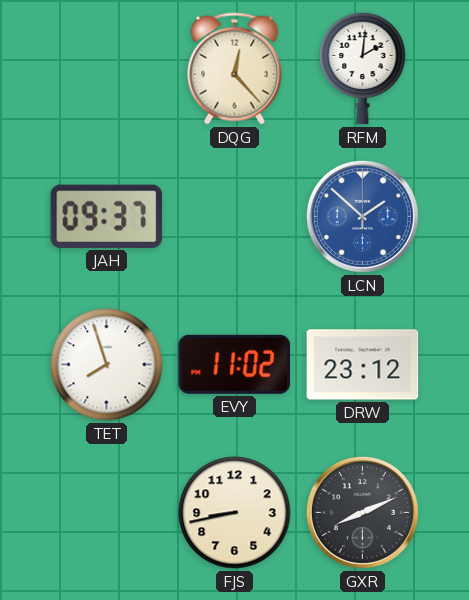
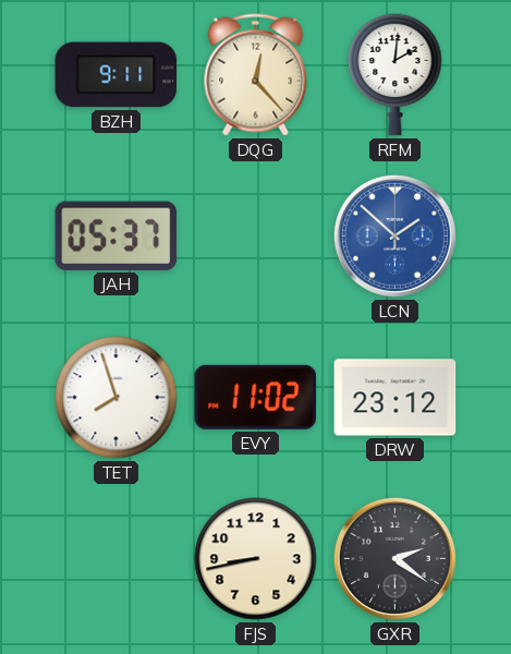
BZH: none -> 9:11 (117, 75)
JAH: 09:37 -> 05:37 (117, 235)
GXR: 8:11 -> 2:21 (394, 558)
